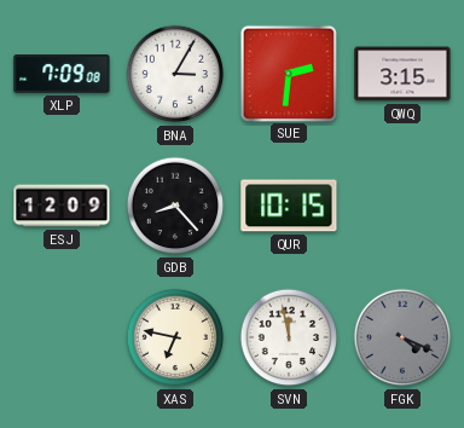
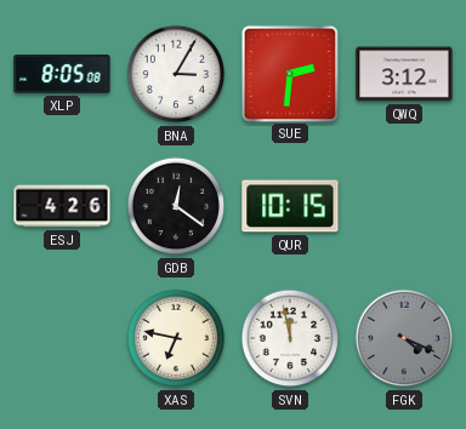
XLP: 7:09 -> 8:05 (62, 74)
QWQ: 3:15 -> 3:12 (404, 74)
ESJ: 12:09 -> 4:26 (62, 206)
GDB: 8:23 -> 12:21 (176, 206)
